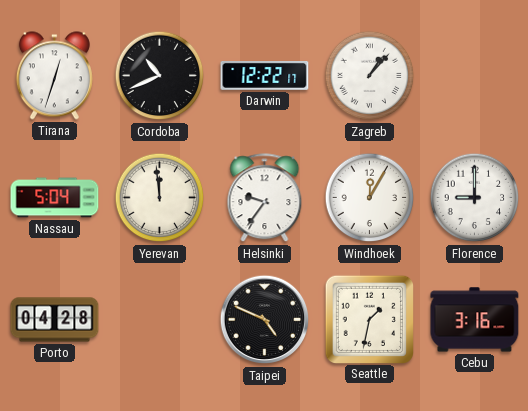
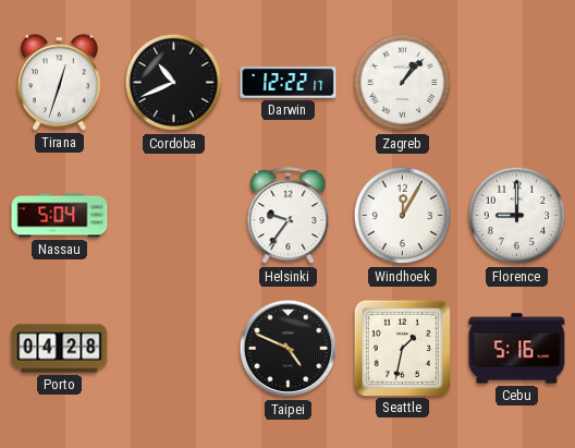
Yerevan: 11:59 -> none (160, 198)
Cebu: 3:16 -> 5:16 (517, 349)
